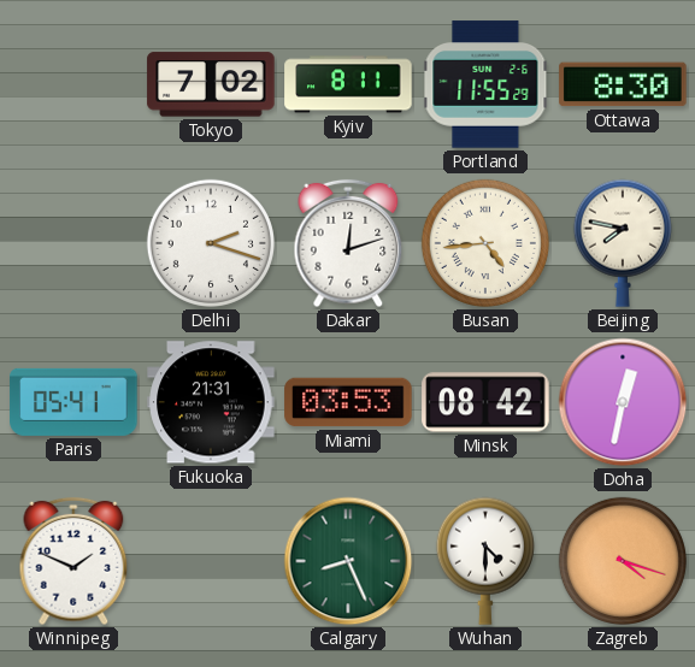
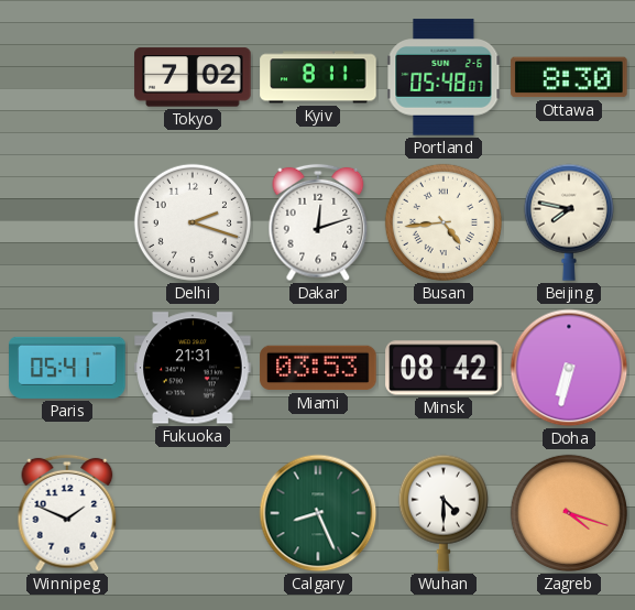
Portland: 11:55 -> 05:48 (444, 77)
Doha: 12:32 -> 6:32 (569, 368)
